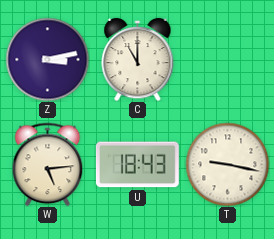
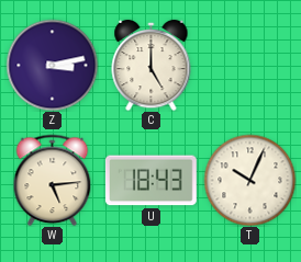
C: 11:00 -> 5:00 (152, 65)
T: 9:17 -> 10:04 (249, 180)
